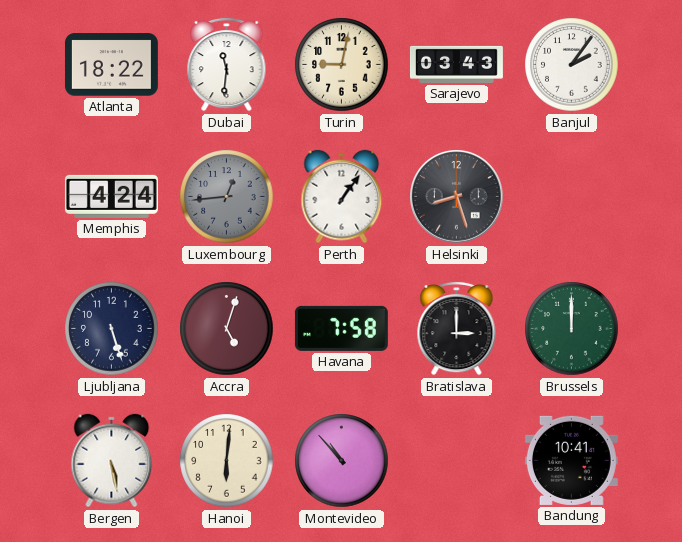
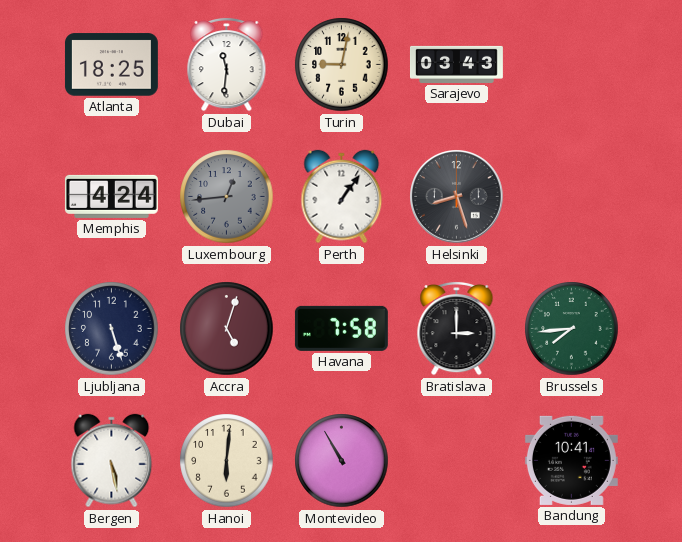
Atlanta: 18:22 -> 18:25 (111, 65)
Banjul: 2:06 -> none (572, 65)
Brussels: 12:00 -> 7:44 (572, 329)
Montevideo: 10:53 -> 10:55 (342, 461)
